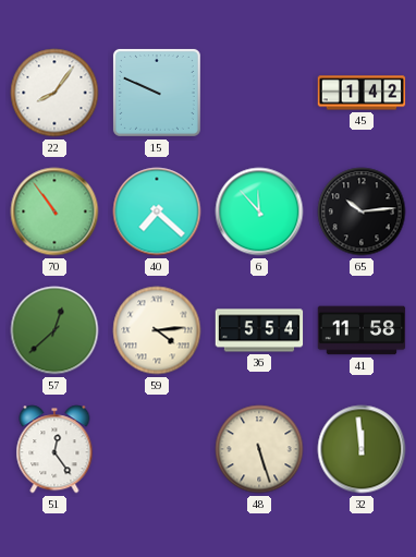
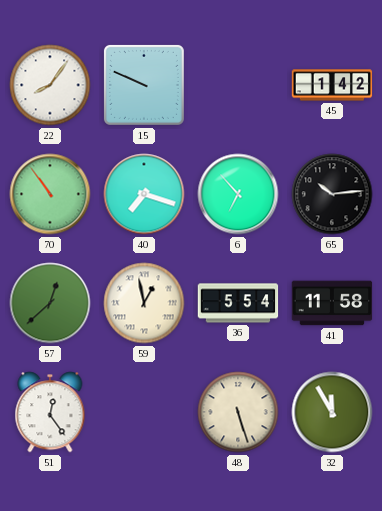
40: 7:22 -> 7:18 (144, 194)
6: 11:53 -> 6:53 (238, 194)
59: 4:14 -> 12:58 (144, 303)
32: 11:59 -> 11:55 (332, 412)
